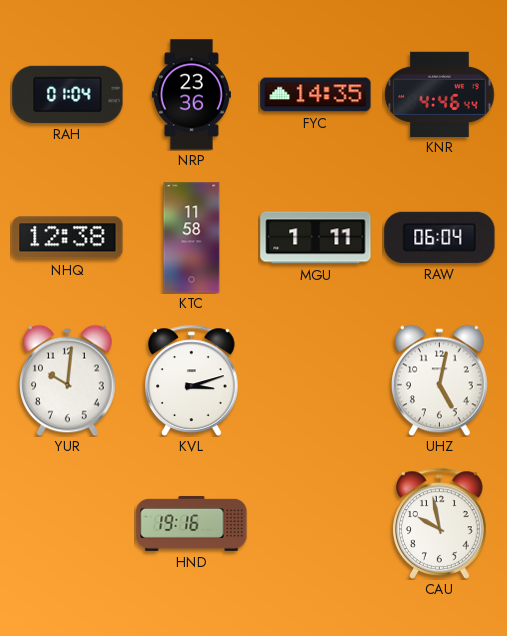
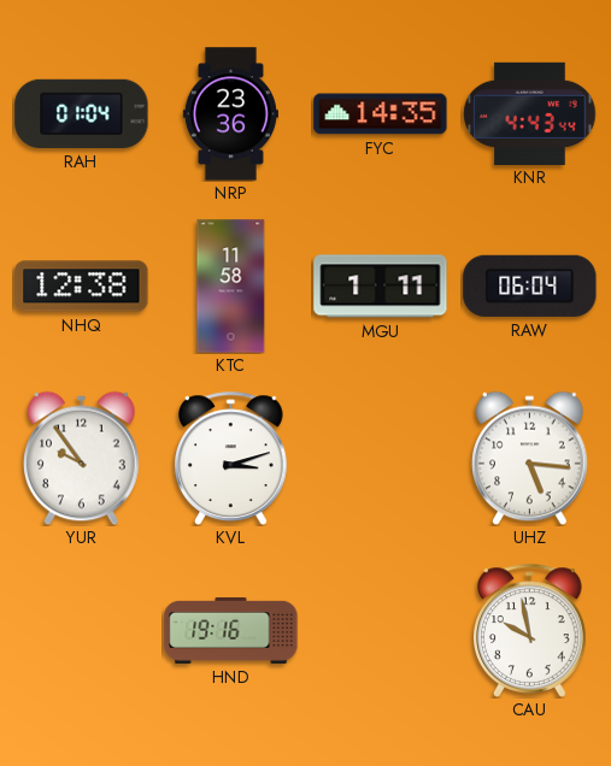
KNR: 4:46 -> 4:43 (530, 113)
YUR: 10:01 -> 9:54 (82, 458)
UHZ: 5:02 -> 5:16 (530, 458)
